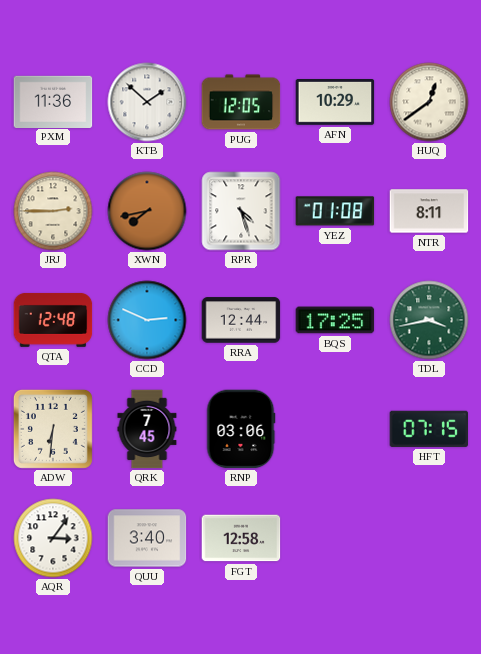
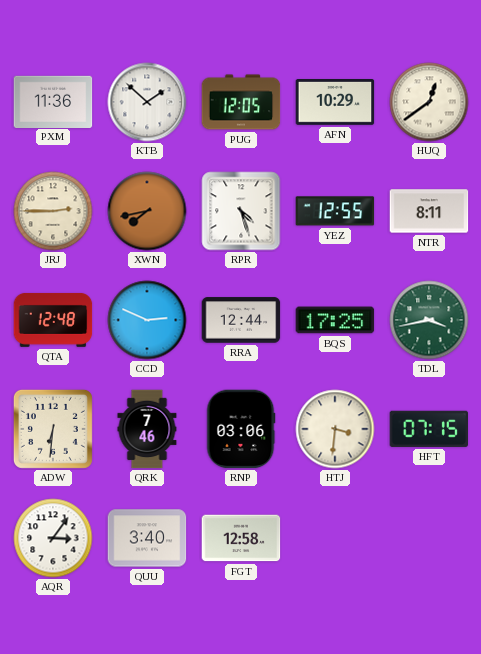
YEZ: 01:08 -> 12:55 (335, 211)
QRK: 7:45 -> 7:46 (147, 429)
HTJ: none -> 3:31 (335, 429)
